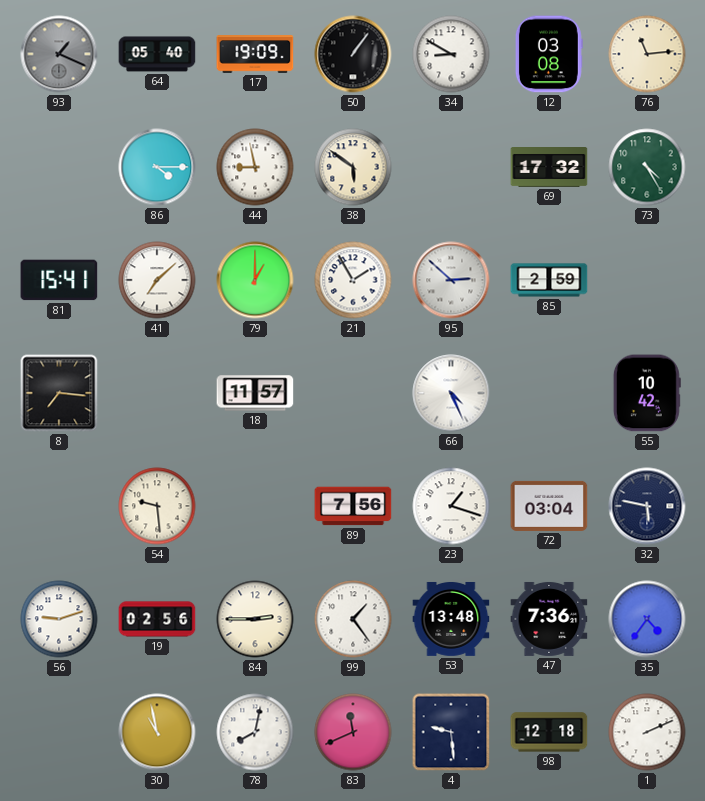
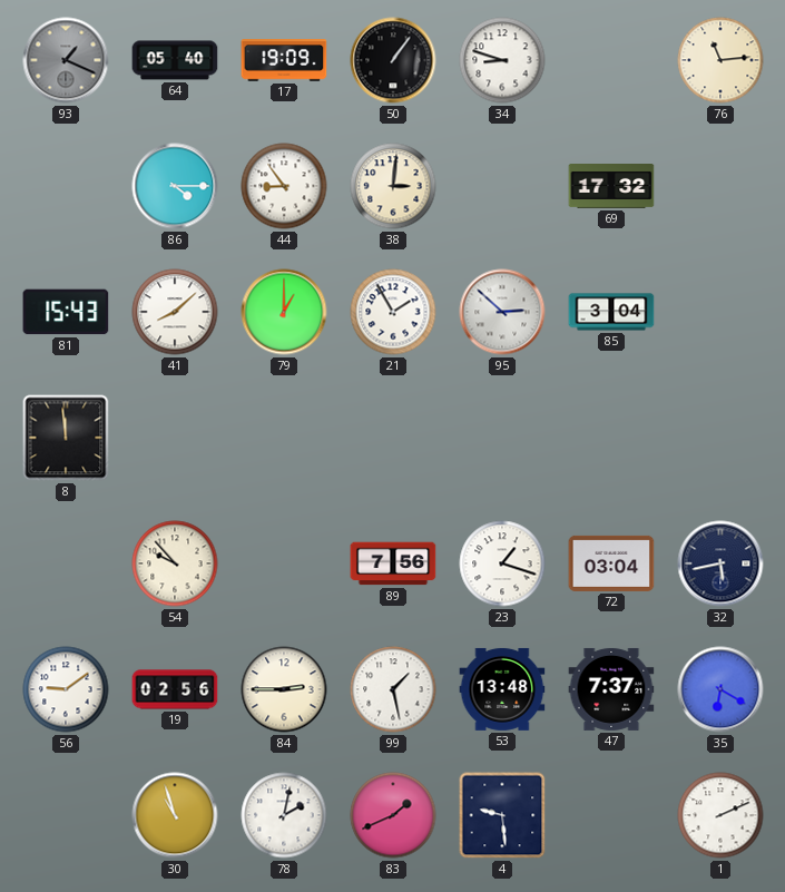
34: 8:50 -> 8:48 (502, 60)
12: 03:08 -> none (549, 54)
44: 8:58 -> 8:54 (284, 186)
38: 5:51 -> 3:01 (393, 186)
73: 4:25 -> none (647, 167)
81: 15:41 -> 15:43 (66, 312)
41: 7:08 -> 8:08 (175, 312)
85: 2:59 -> 3:04 (611, 312)
8: 7:16 -> 11:59 (66, 438)
18: 11:57 -> none (255, 393)
66: 4:26 -> none (451, 393)
55: 10:42 -> none (647, 393)
54: 9:29 -> 9:53 (175, 563)
32: 5:47 -> 5:43 (720, 563)
56: 9:12 -> 9:09 (66, 689)
99: 1:24 -> 1:28 (393, 689)
47: 7:36 -> 7:37 (611, 689)
35: 4:36 -> 6:20 (720, 689)
30: 10:58 -> 10:57 (175, 815)
78: 8:02 -> 2:02 (284, 815)
83: 11:41 -> 1:41 (393, 815)
98: 12:18 -> none (549, 732)
